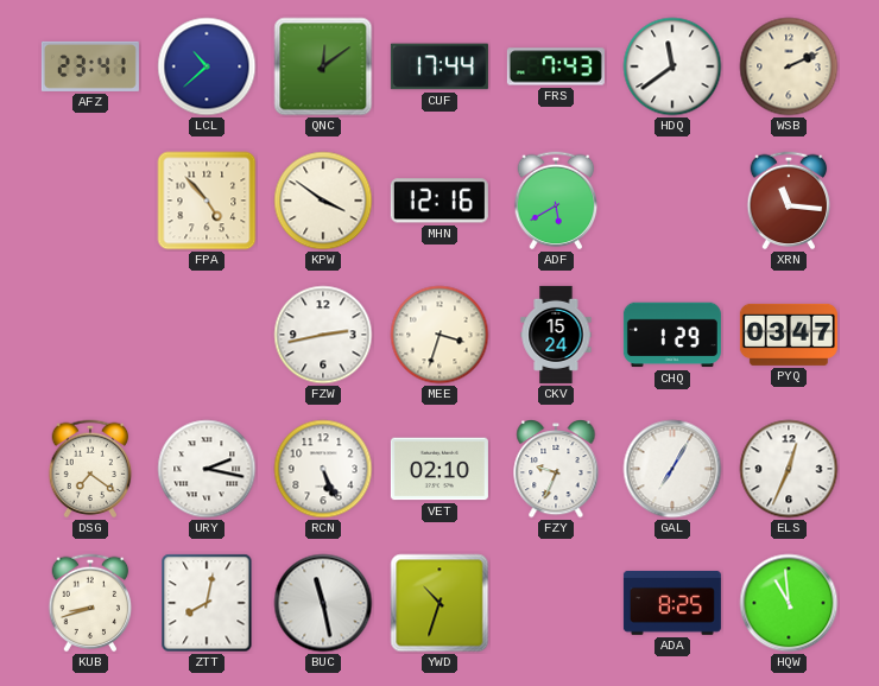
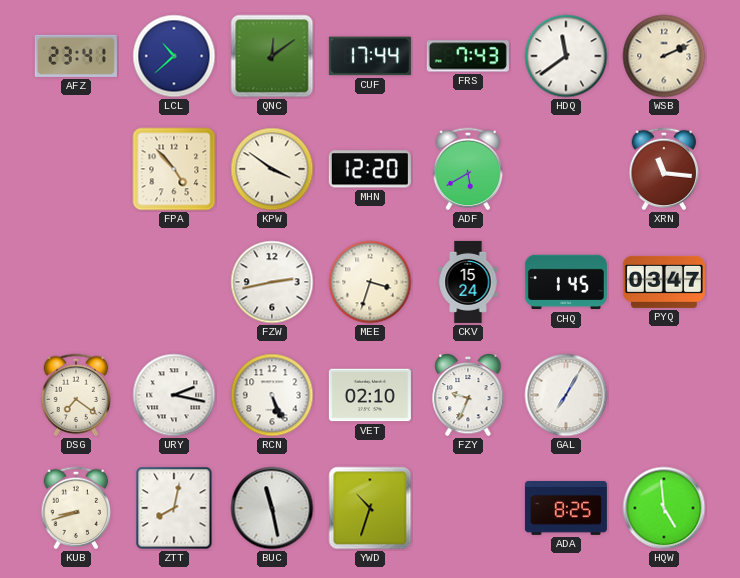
MHN: 12:16 -> 12:20 (370, 169)
CHQ: 1:29 -> 1:45 (566, 282)
ELS: 12:34 -> none (789, 469)
HQW: 10:59 -> 4:59 (664, 508)
